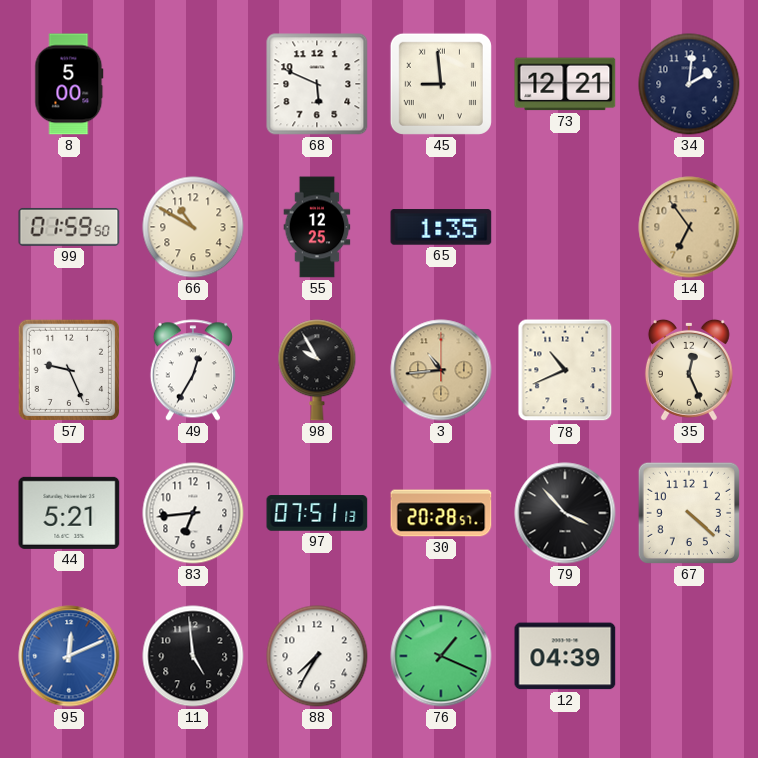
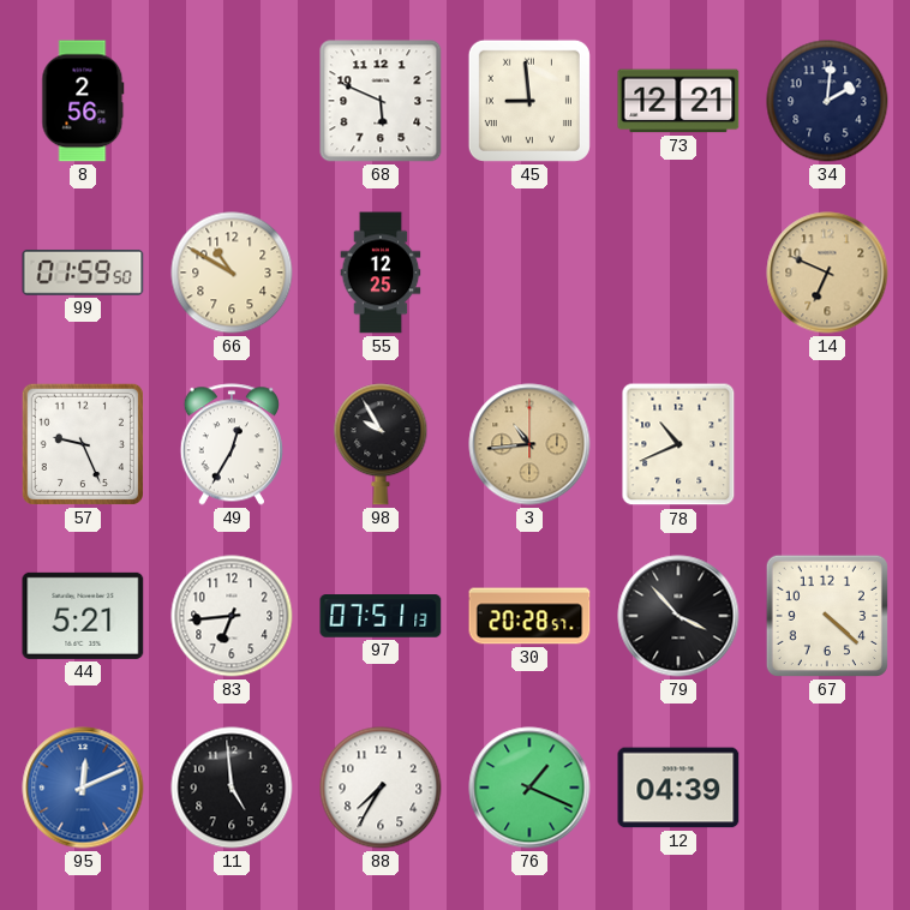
8: 5:00 -> 2:56 (83, 101)
65: 1:35 -> none (441, 227)
14: 6:54 -> 6:49 (827, 273)
35: 12:26 -> none (689, 370)
